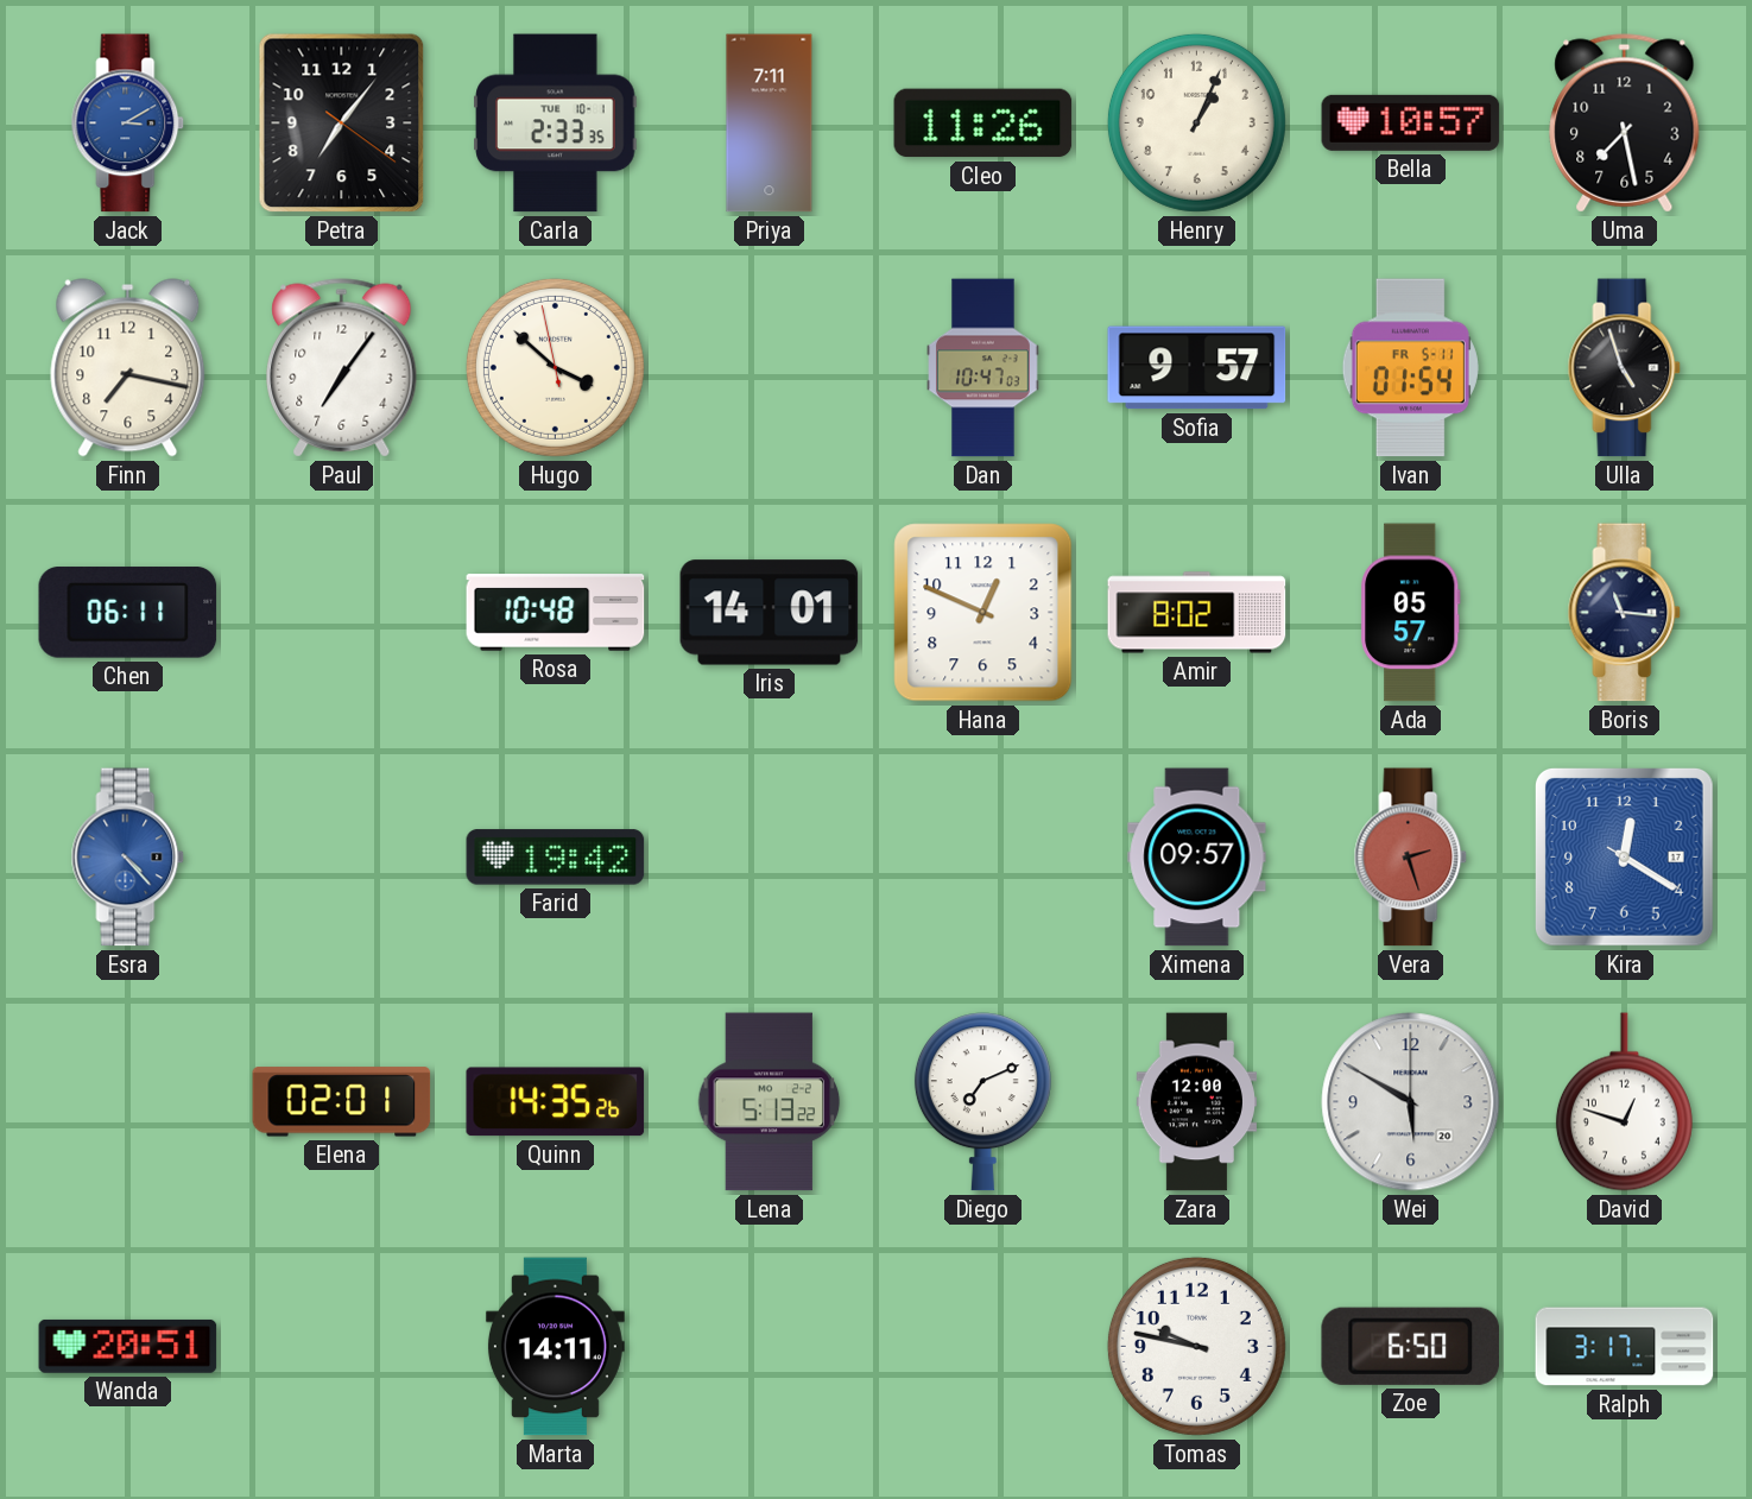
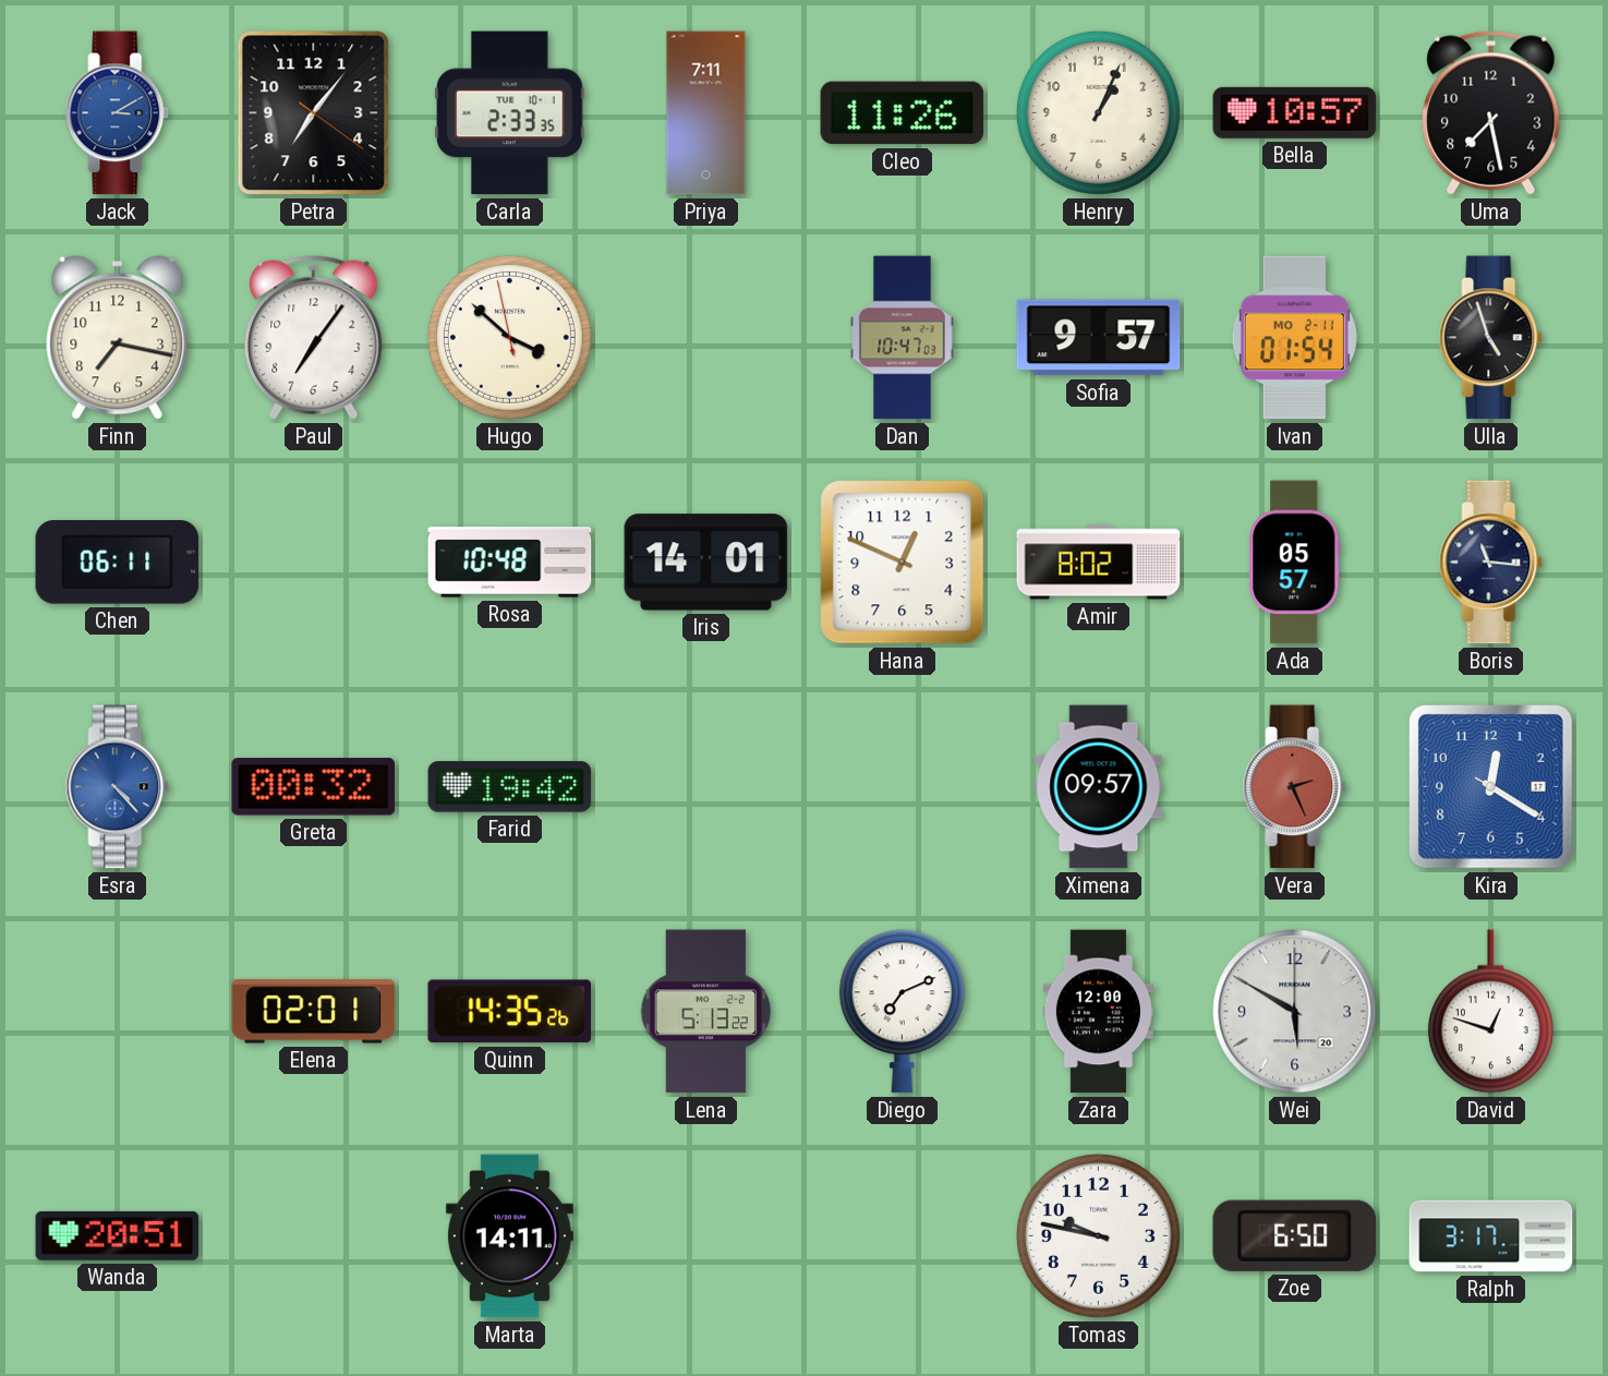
Ivan date: FR 5-11 -> MO 2-11 (1294, 338)
Greta: none -> 00:32 (314, 787)
Vera: 2:27 -> 2:26 (1295, 787)
